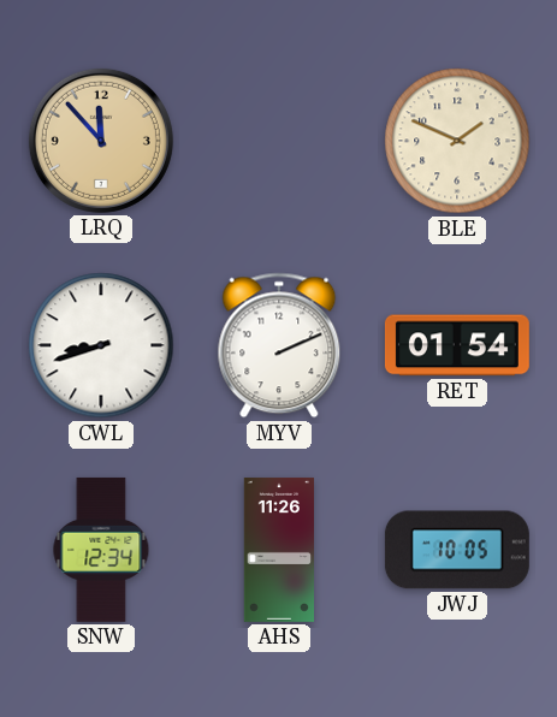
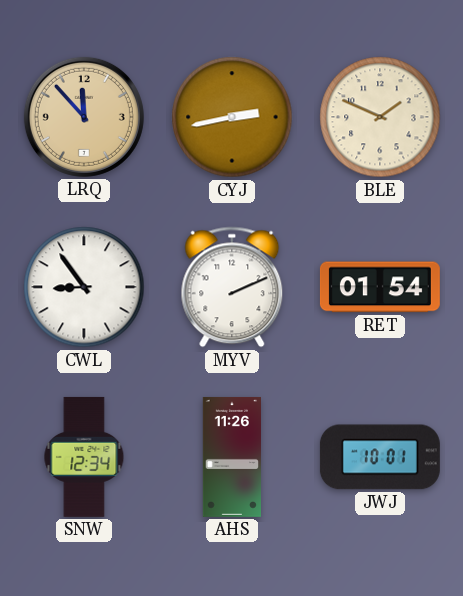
CYJ: none -> 2:43 (232, 117)
CWL: 8:42 -> 8:54 (84, 287)
JWJ: 10:05 -> 10:01 (380, 457)
